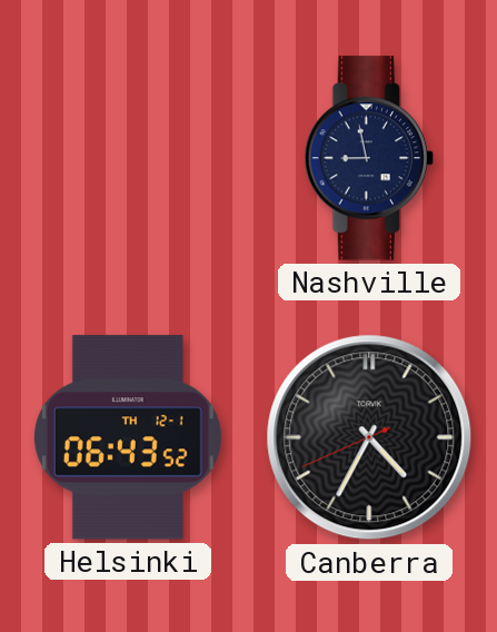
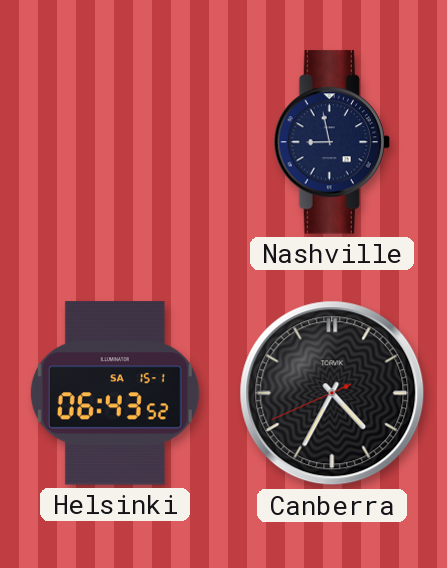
Helsinki date: TH 12-1 -> SA 15-1 (115, 393)
